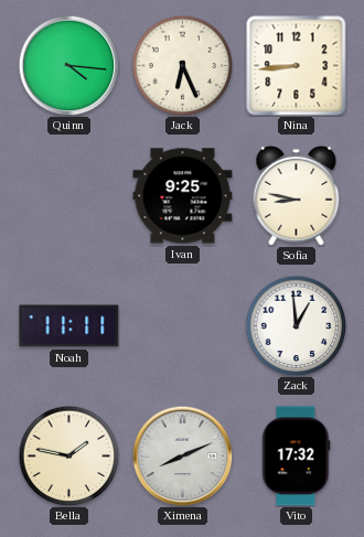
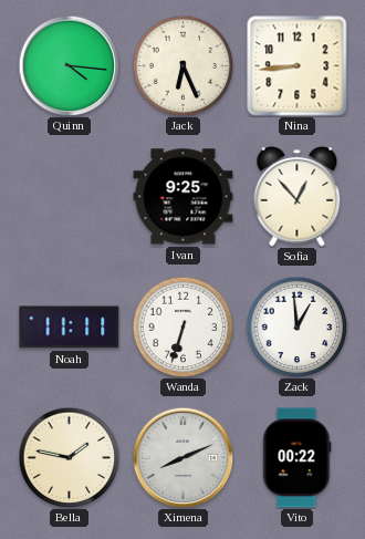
Sofia: 8:47 -> 12:53 (298, 196)
Wanda: none -> 6:33 (182, 326)
Vito: 17:32 -> 00:22 (298, 458)
